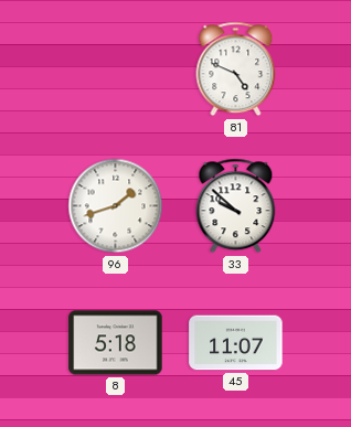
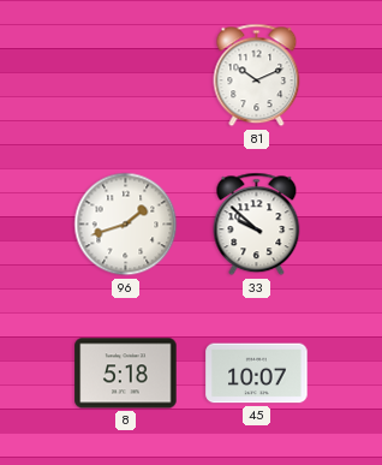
81: 4:49 -> 10:11 (257, 76)
45: 11:07 -> 10:07 (257, 374)
